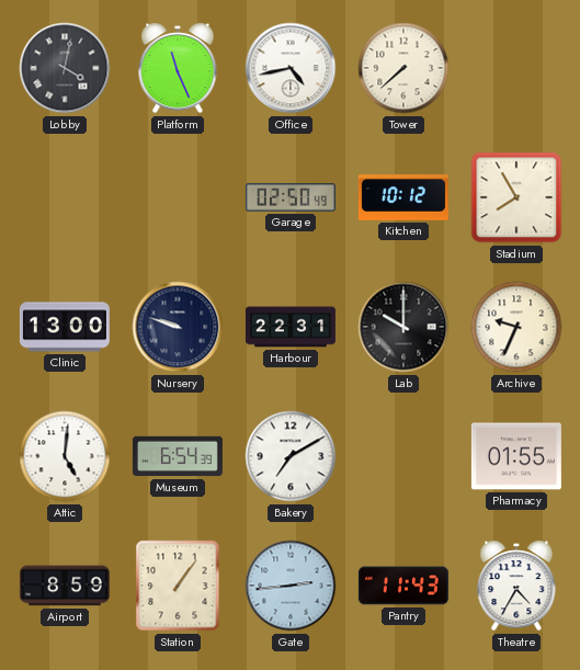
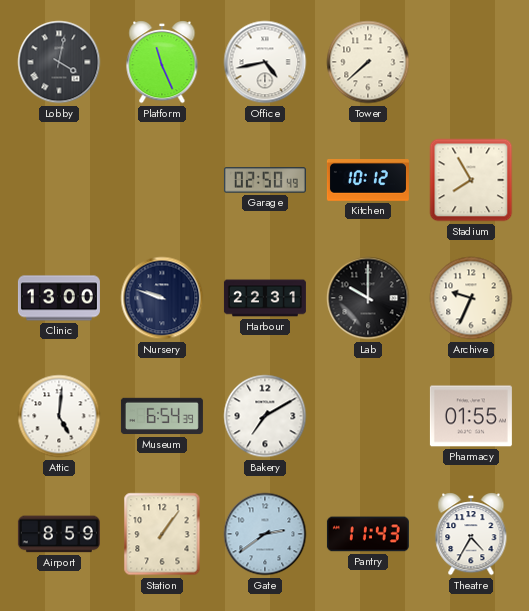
Gate: 2:44 -> 2:39 (265, 534)
